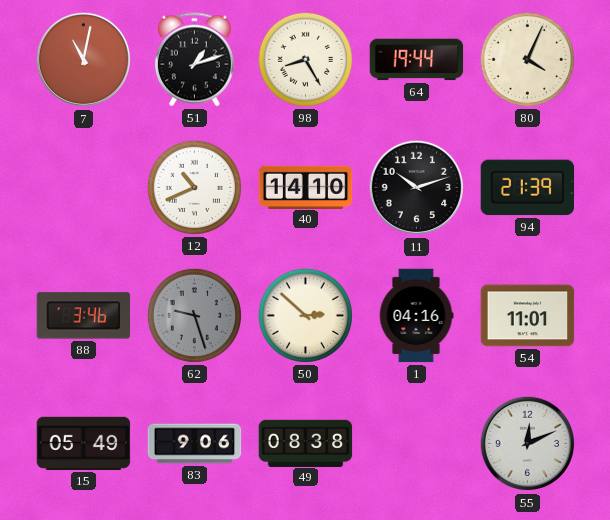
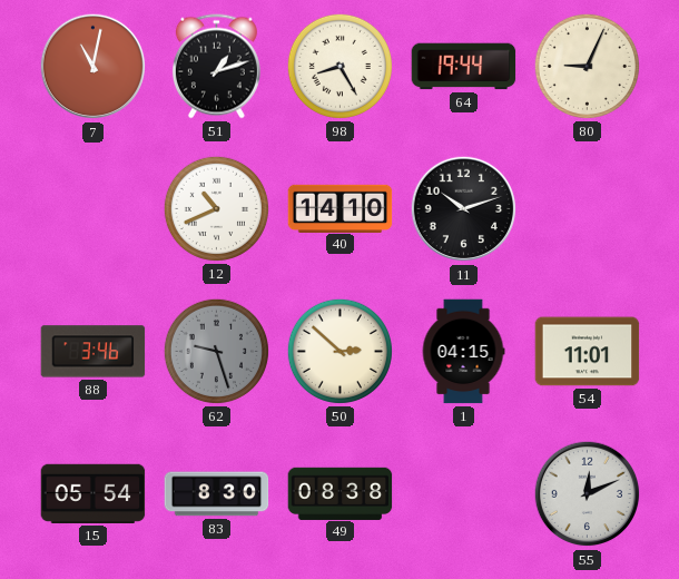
80: 4:04 -> 9:04 (587, 66)
94: 21:39 -> none (528, 188)
1: 04:16 -> 04:15 (463, 352)
15: 05:49 -> 05:54 (94, 493)
83: 9:06 -> 8:30 (217, 494)
